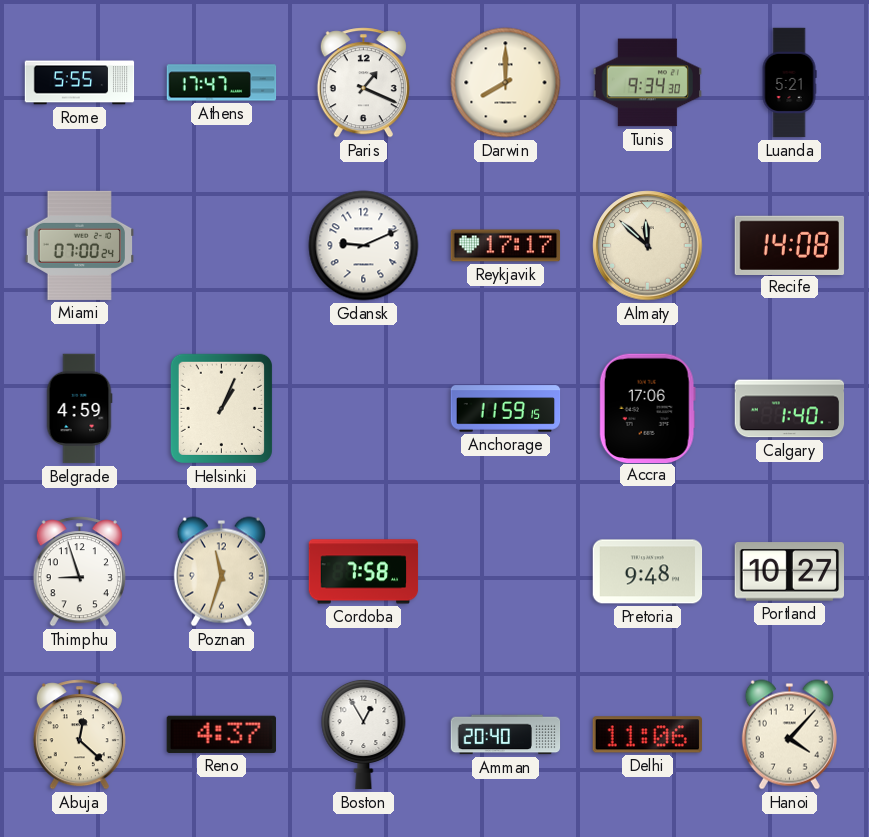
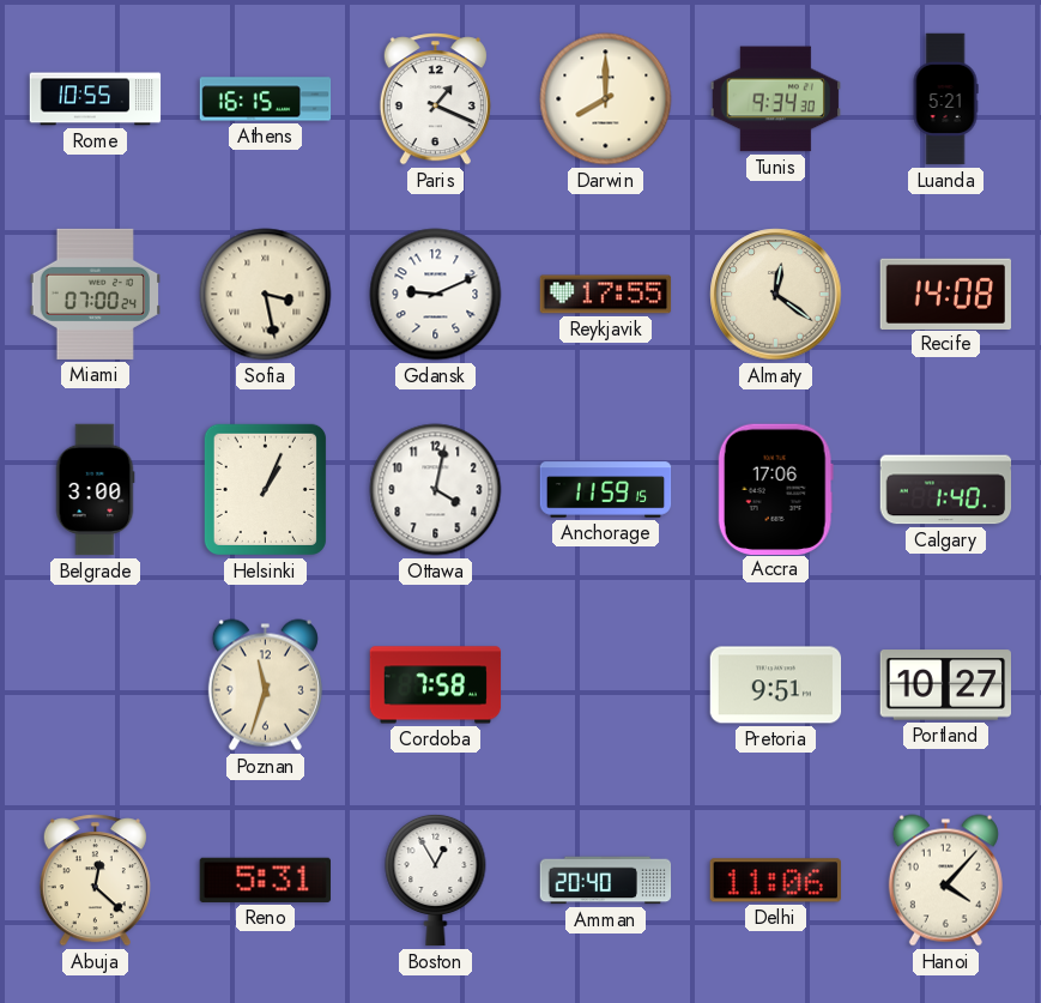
Rome: 5:55 -> 10:55 (96, 99)
Athens: 17:47 -> 16:15 (266, 99)
Sofia: none -> 3:28 (266, 295)
Reykjavik: 17:17 -> 17:55 (606, 295)
Almaty: 11:52 -> 12:21 (776, 295)
Belgrade: 4:59 -> 3:00 (95, 490)
Ottawa: none -> 4:02 (436, 490)
Thimphu: 8:57 -> none (79, 572)
Pretoria: 9:48 -> 9:51 (776, 685)
Reno: 4:37 -> 5:31 (265, 880)
